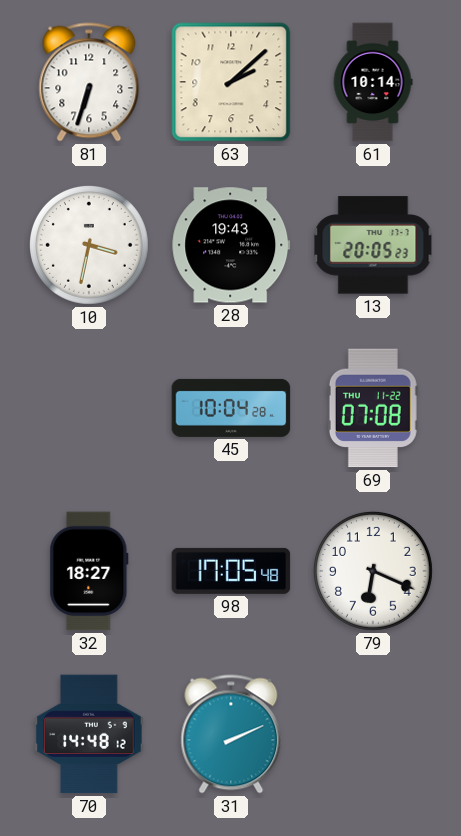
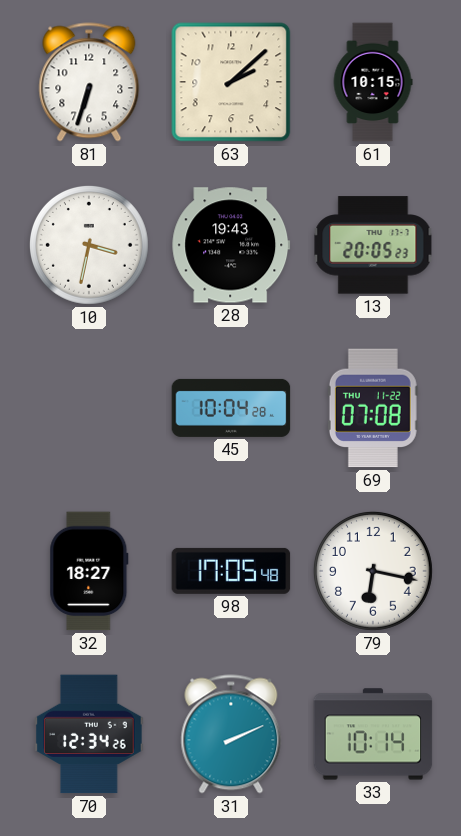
61: 10:14 -> 10:15 (373, 82)
79: 6:19 -> 6:17 (373, 571)
70: 14:48 -> 12:34 (89, 734)
33: none -> 10:14 (373, 734)
